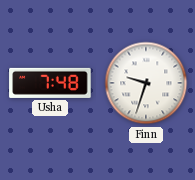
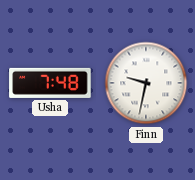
Finn: 9:33 -> 9:32 (146, 83)
